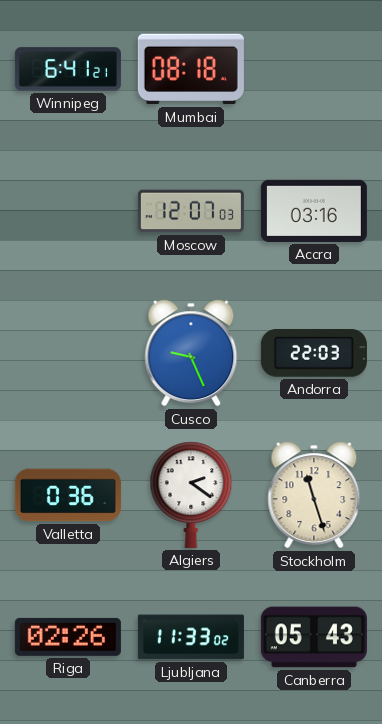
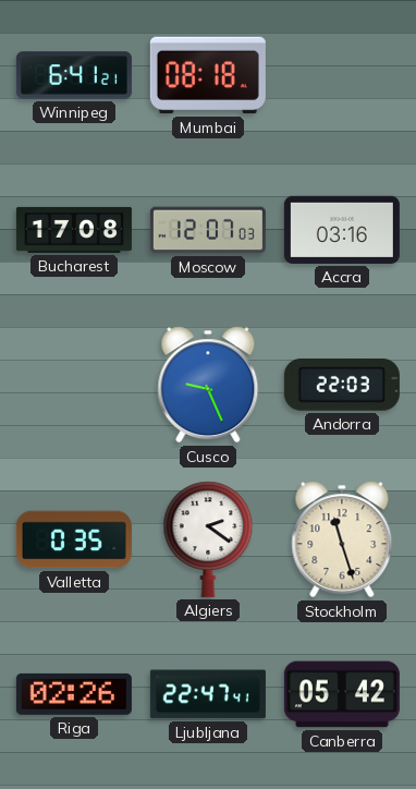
Bucharest: none -> 17:08 (74, 230)
Valletta: 0:36 -> 0:35 (74, 539)
Ljubljana: 11:33 -> 22:47 (208, 694)
Canberra: 05:43 -> 05:42 (342, 694)
